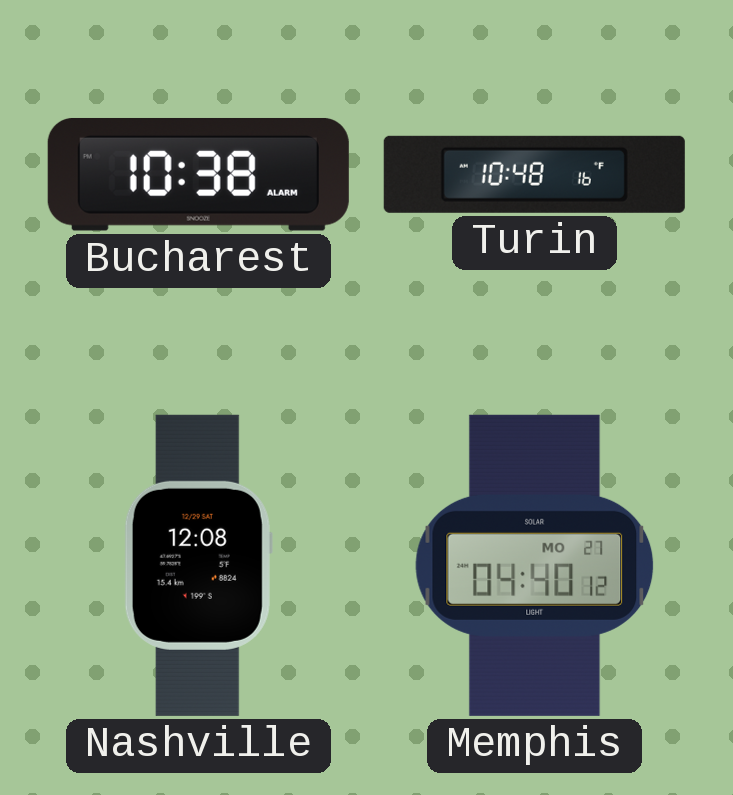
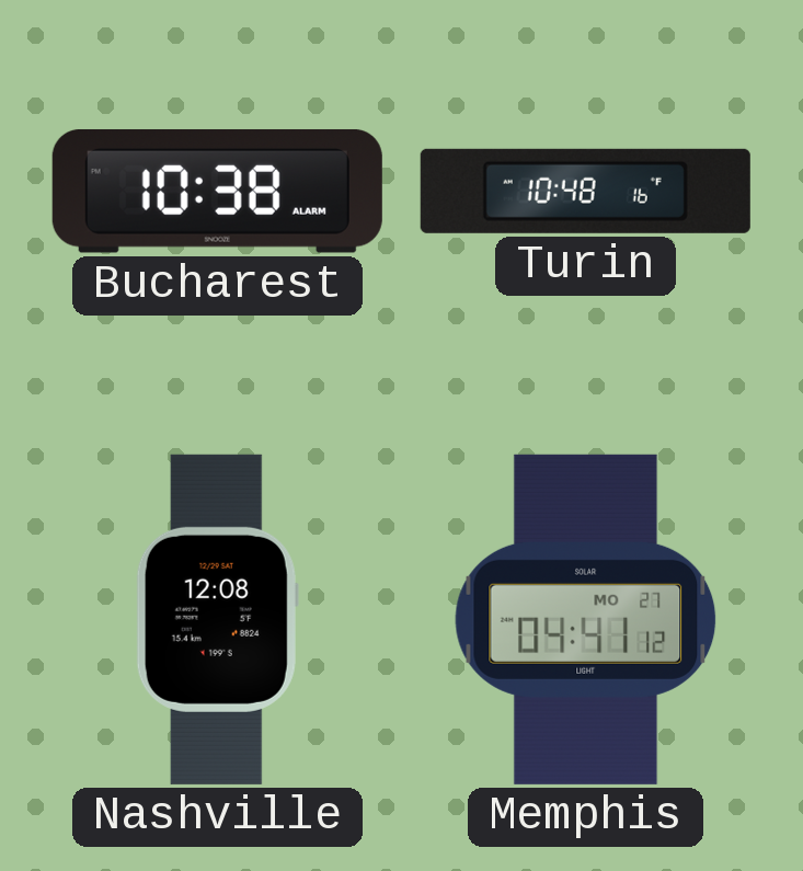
Memphis: 04:40 -> 04:41 (586, 619)
